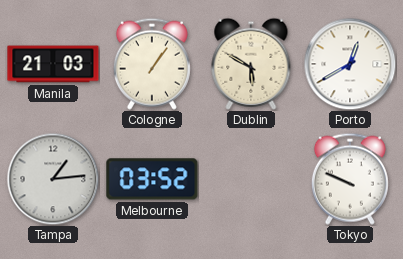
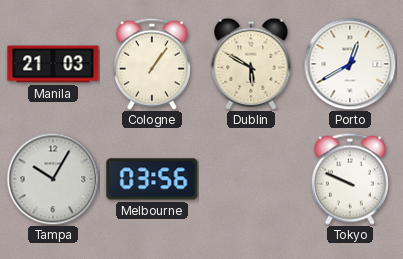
Tampa: 1:14 -> 10:05 (53, 179)
Melbourne: 03:52 -> 03:56 (152, 179)
